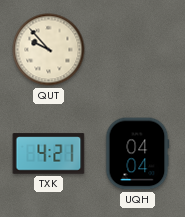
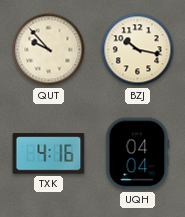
BZJ: none -> 10:17 (138, 50)
TXK: 4:21 -> 4:16 (49, 154)
